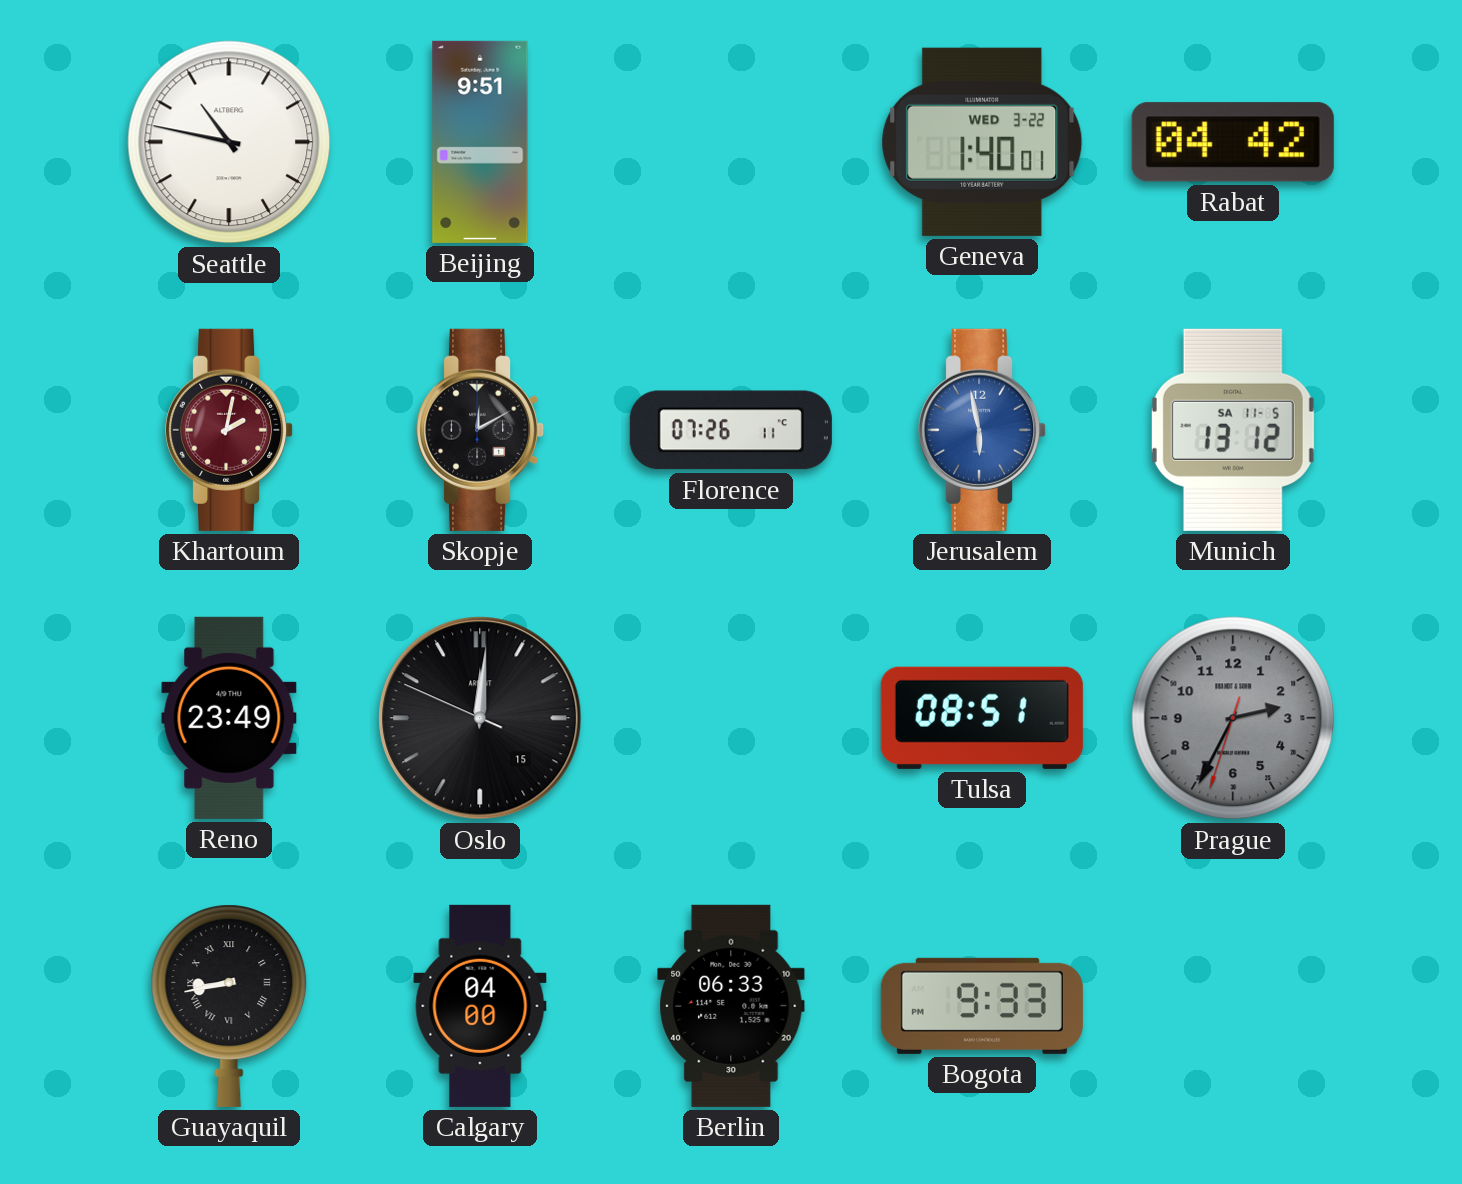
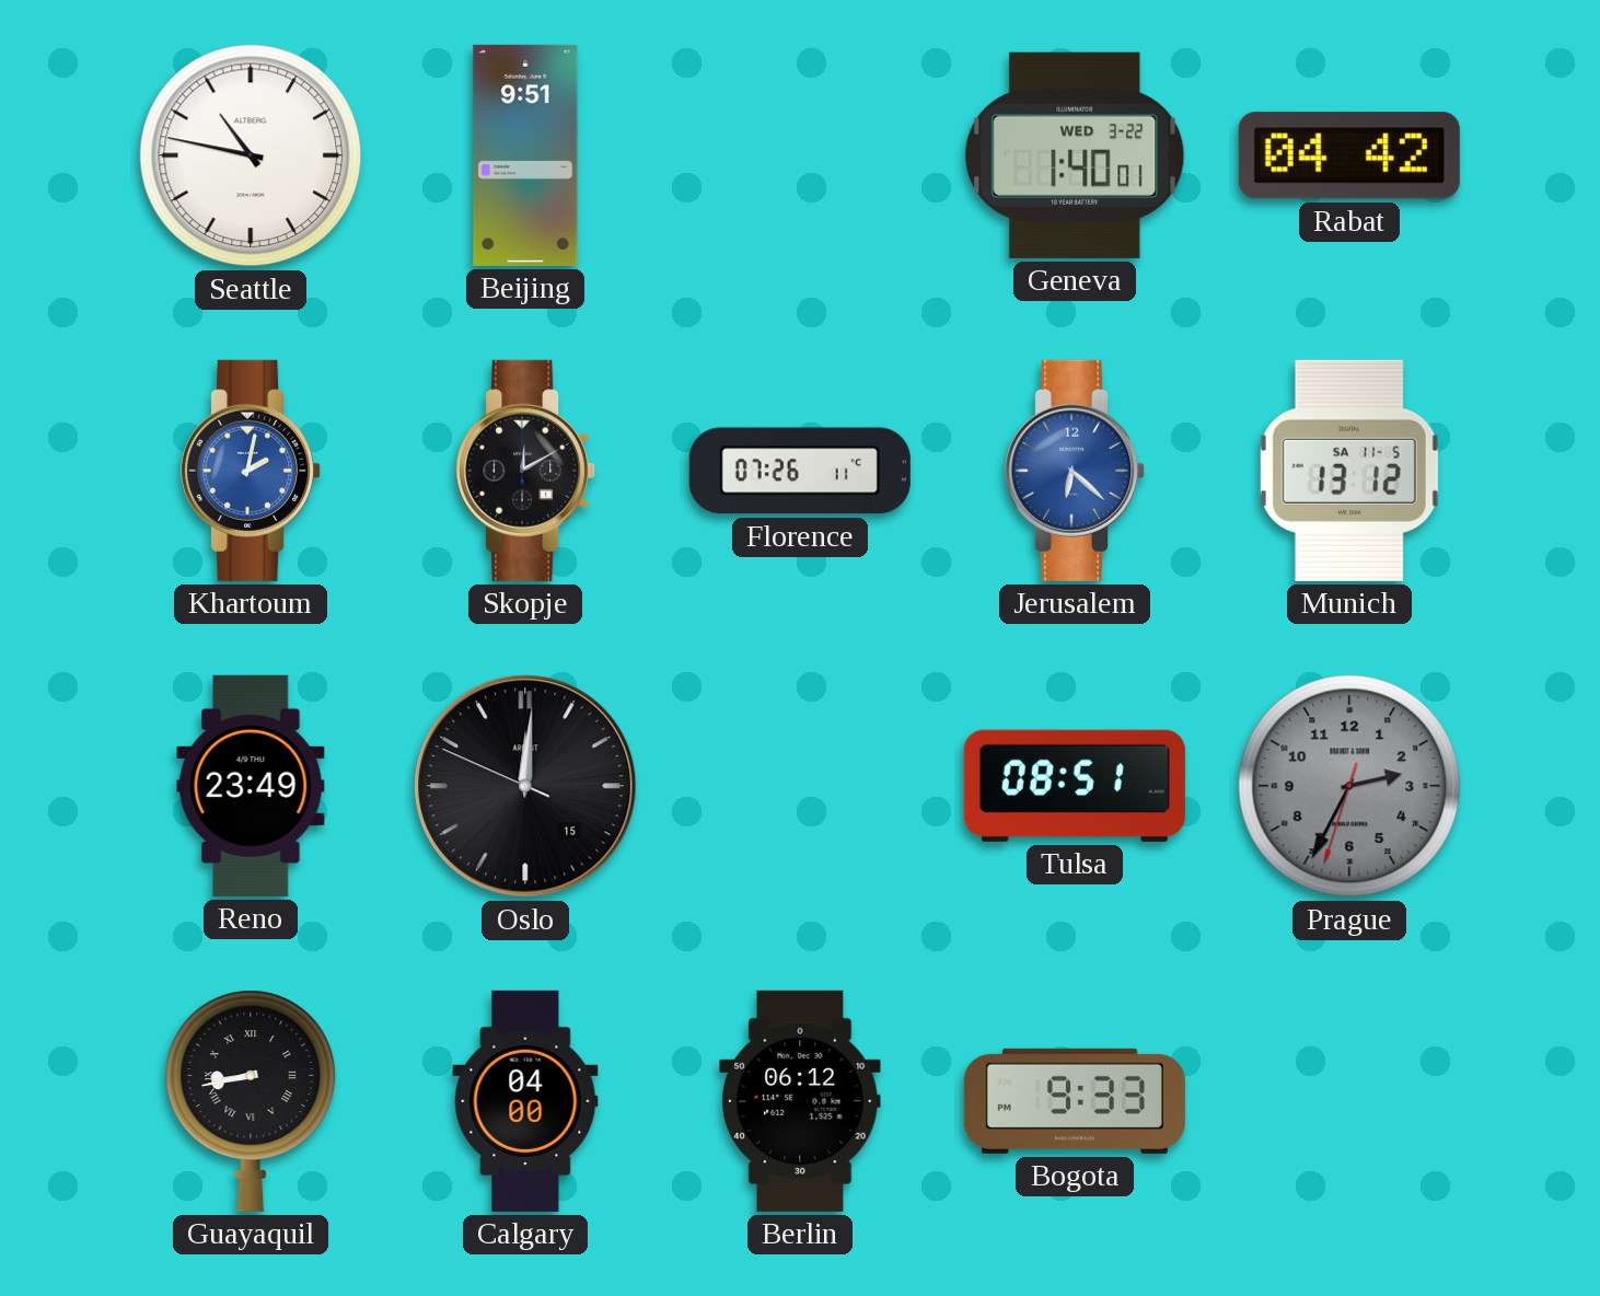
Khartoum dial: burgundy -> blue (252, 471)
Jerusalem: 5:58 -> 6:22 (1076, 471)
Berlin: 06:33 -> 06:12 (800, 1101)
